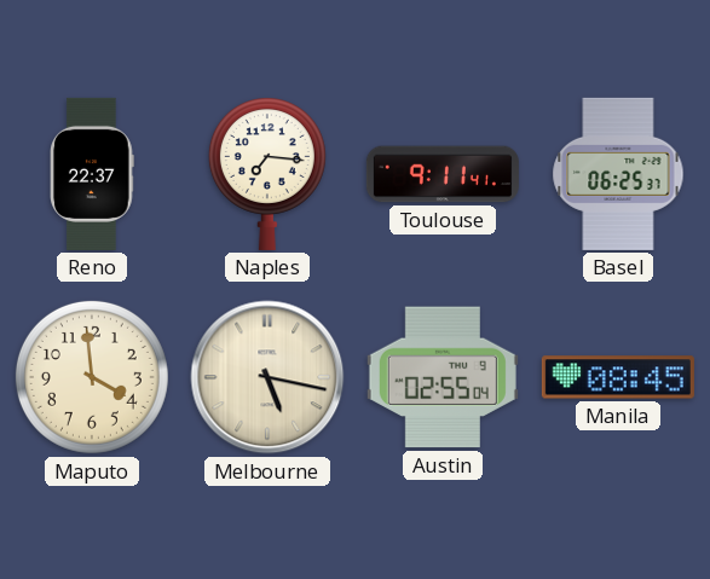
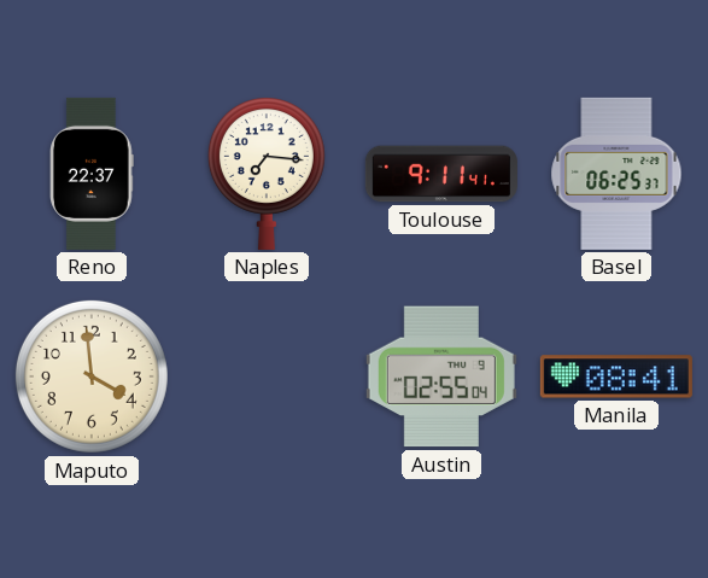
Melbourne: 5:17 -> none (267, 377)
Manila: 08:45 -> 08:41 (616, 376)
